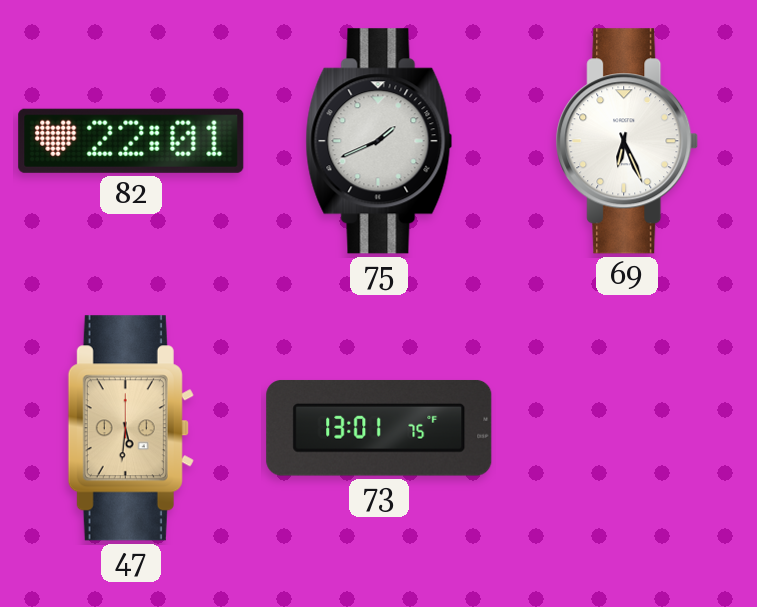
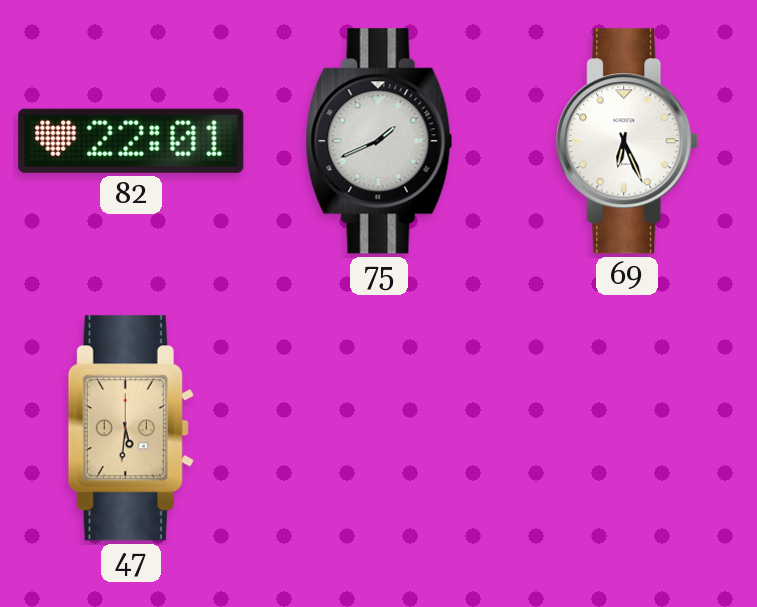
73: 13:01 -> none (379, 428)
